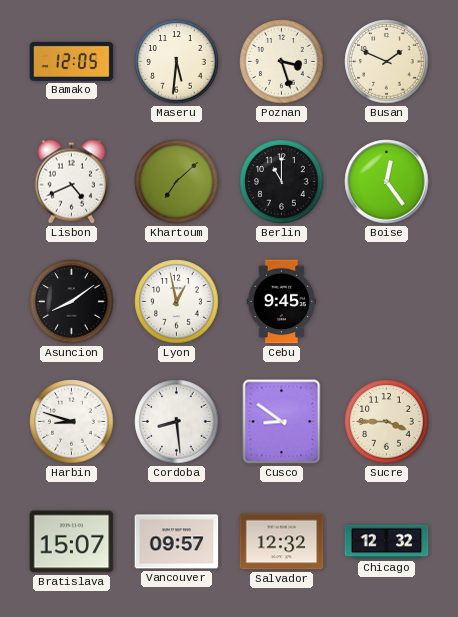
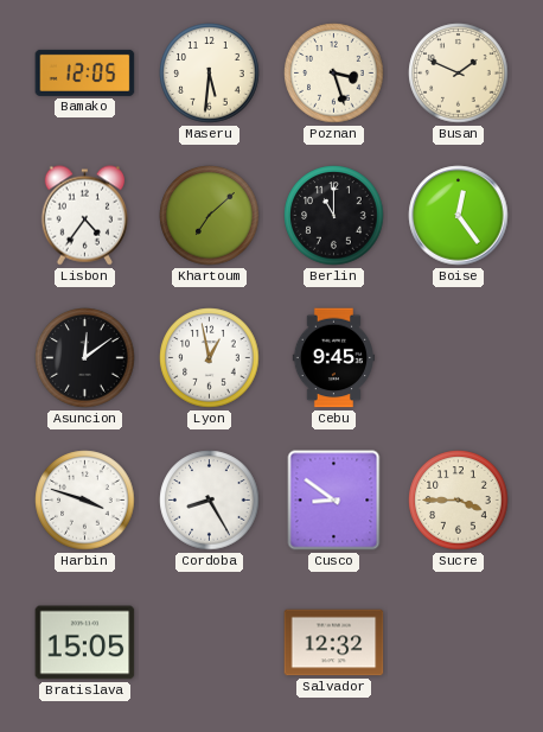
Lisbon: 4:41 -> 4:36 (84, 216)
Asuncion: 8:09 -> 12:09 (85, 358)
Harbin: 8:48 -> 3:48 (85, 501)
Cordoba: 8:29 -> 8:25 (210, 501)
Bratislava: 15:07 -> 15:05 (85, 643)
Vancouver: 09:57 -> none (177, 542)
Chicago: 12:32 -> none (387, 542)
